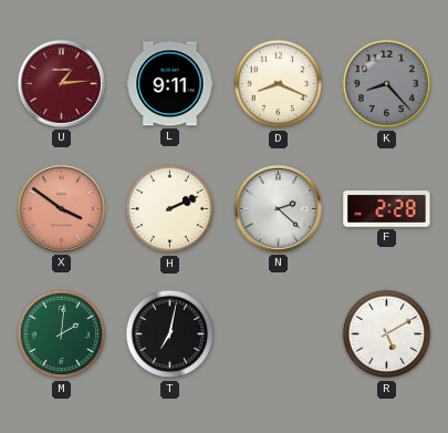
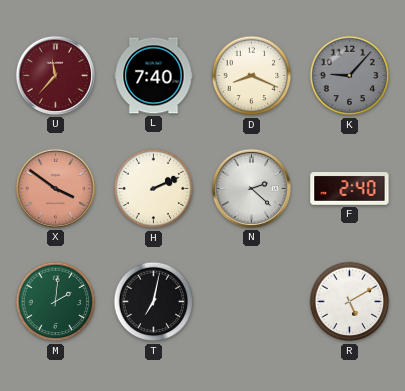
U: 1:14 -> 11:37 (55, 75)
L: 9:11 -> 7:40 (154, 76)
K: 8:23 -> 9:07 (350, 76)
F: 2:28 -> 2:40 (350, 189)
